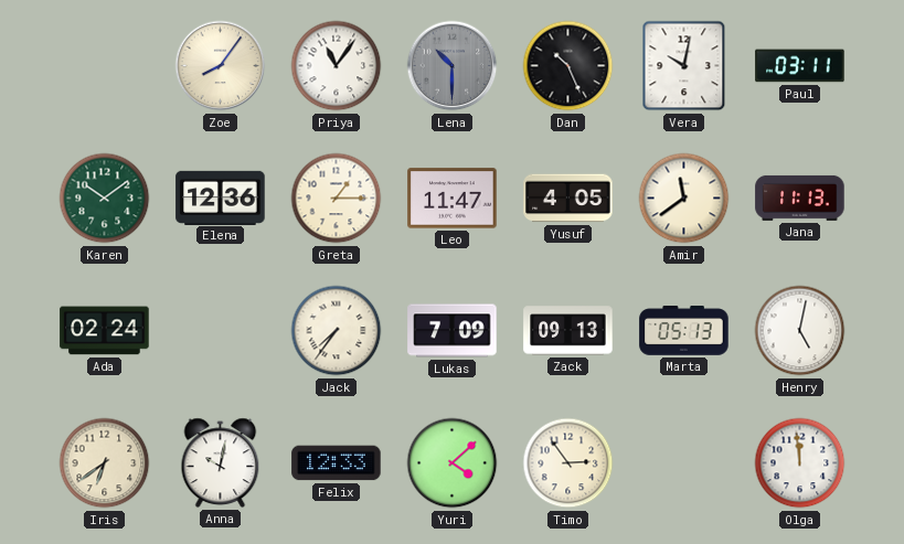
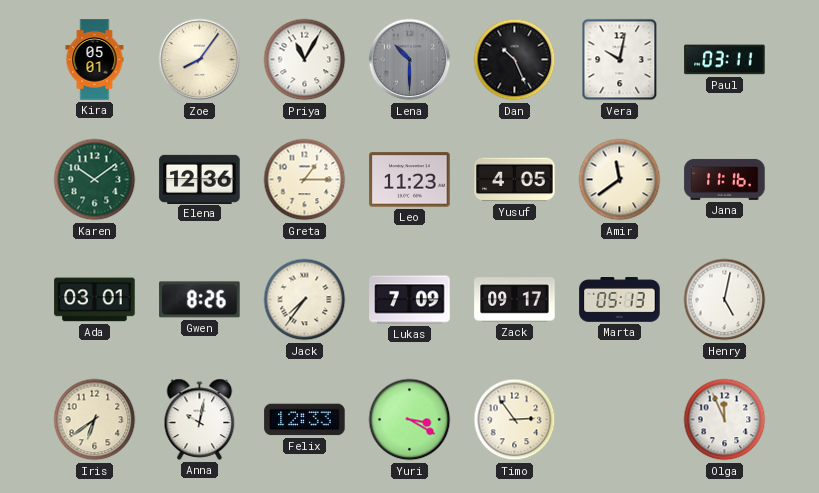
Kira: none -> 05:01 (95, 60)
Priya: 11:06 -> 11:05 (305, 60)
Leo: 11:47 -> 11:23 (410, 180)
Jana: 11:13 -> 11:16 (725, 179)
Ada: 02:24 -> 03:01 (95, 300)
Gwen: none -> 8:26 (200, 300)
Zack: 09:13 -> 09:17 (515, 300)
Yuri: 4:08 -> 3:20 (410, 420)
Olga: 11:59 -> 11:56 (725, 420)
